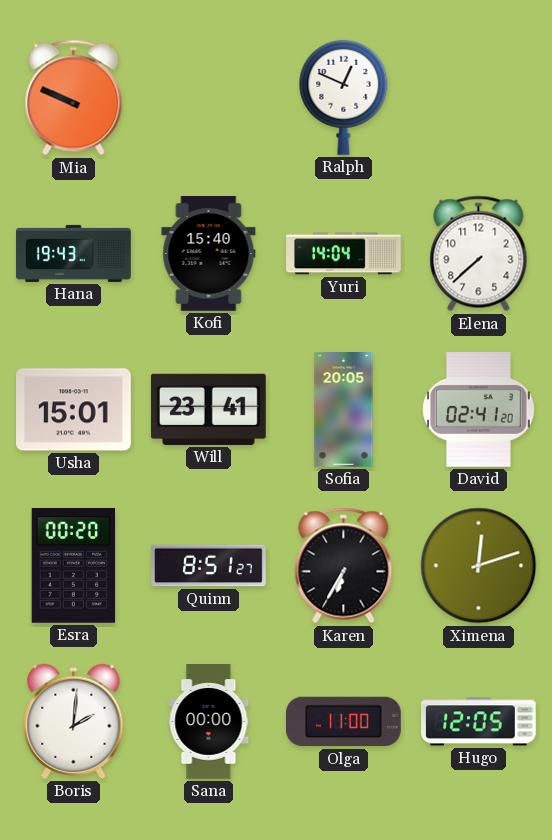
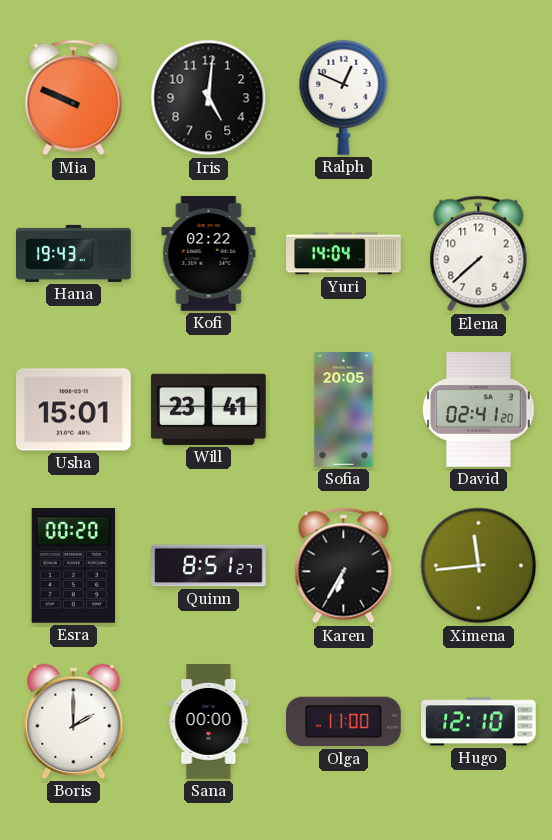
Iris: none -> 5:01 (209, 98)
Kofi: 15:40 -> 02:22 (209, 254)
Ximena: 12:12 -> 11:44 (479, 566)
Boris: 2:01 -> 2:00 (74, 721)
Hugo: 12:05 -> 12:10 (479, 722)
